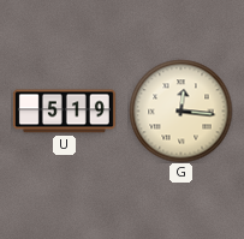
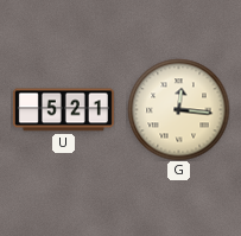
U: 5:19 -> 5:21 (63, 110)
